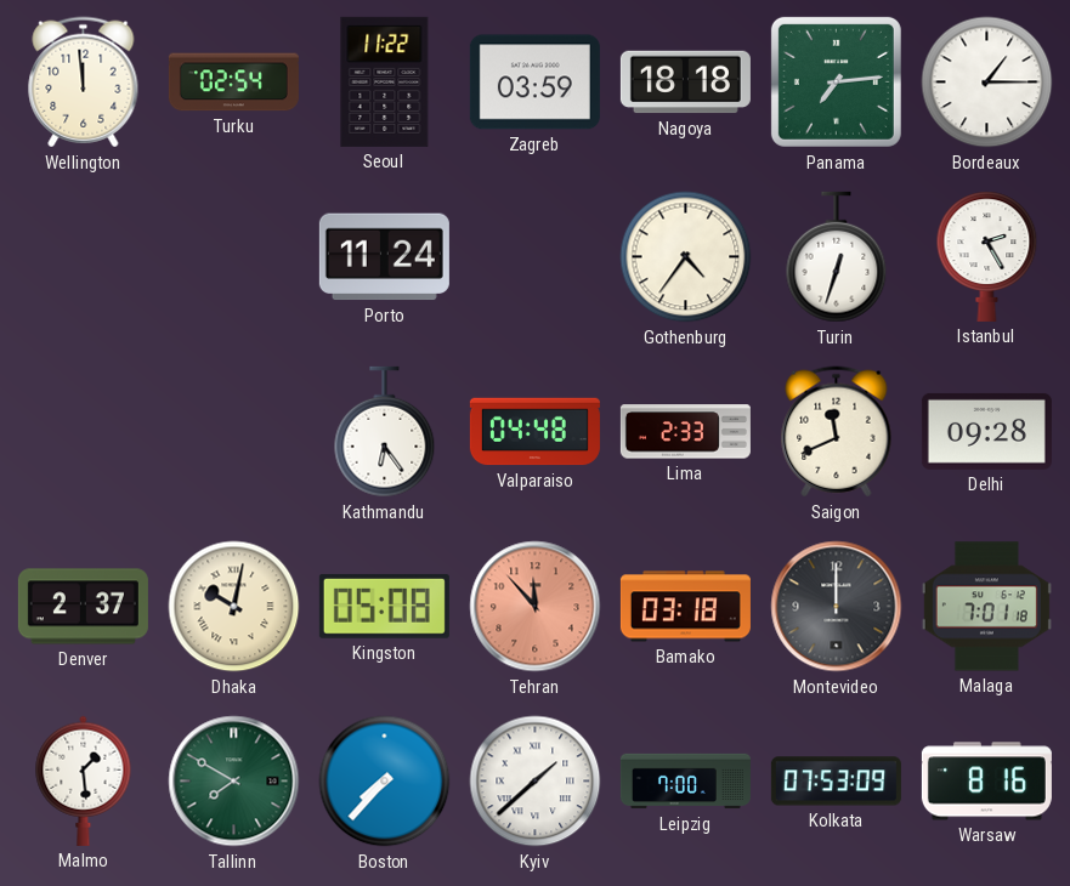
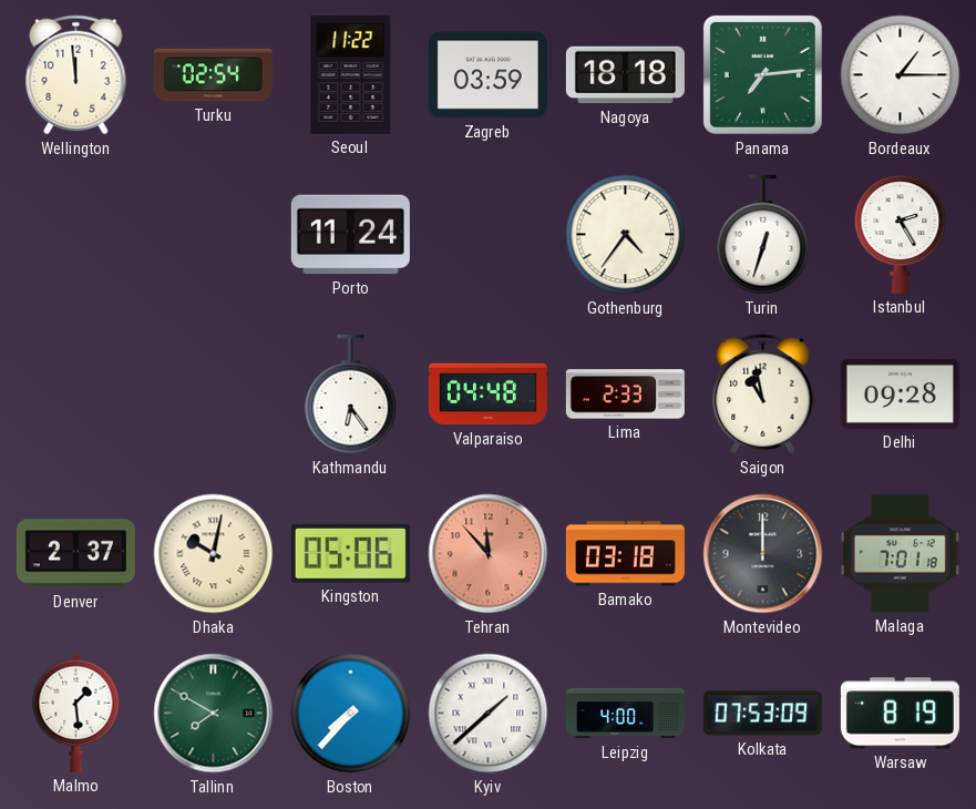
Saigon: 11:41 -> 10:58 (763, 395)
Kingston: 05:08 -> 05:06 (350, 553)
Leipzig: 7:00 -> 4:00 (625, 714)
Warsaw: 8:16 -> 8:19 (900, 714)
